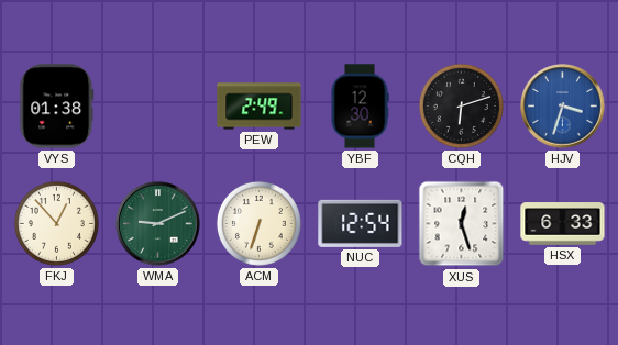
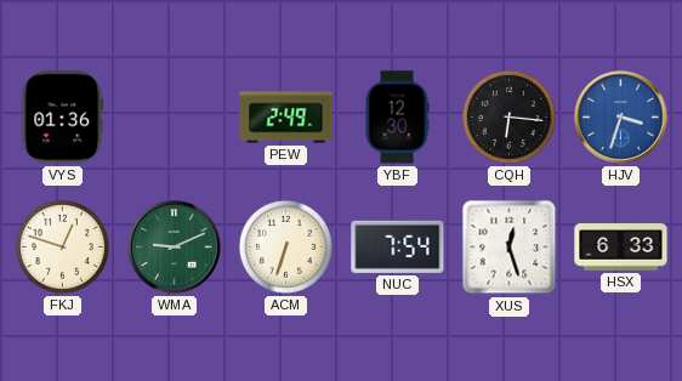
VYS: 01:38 -> 01:36 (63, 118)
CQH: 6:12 -> 6:16 (508, 116)
FKJ: 12:53 -> 12:48 (62, 246)
NUC: 12:54 -> 7:54 (398, 246)
